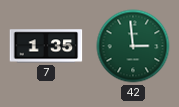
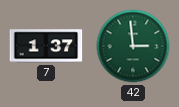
7: 1:35 -> 1:37 (46, 46)
